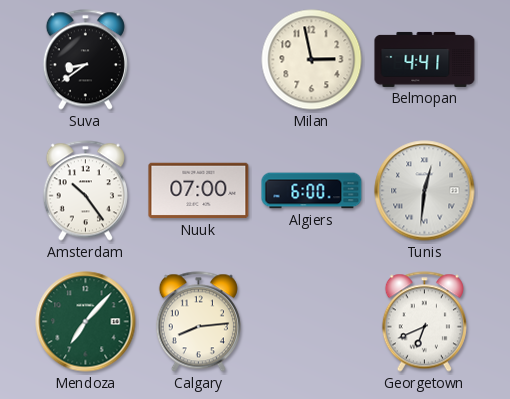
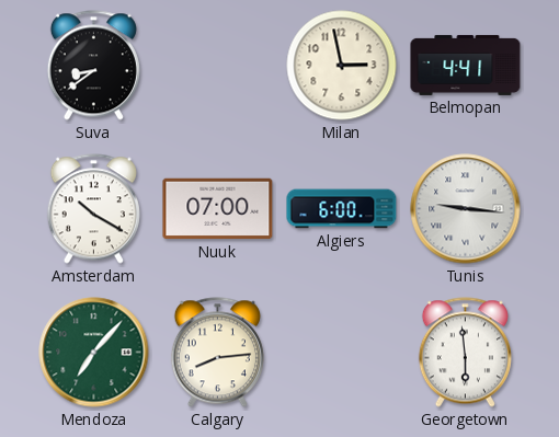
Amsterdam: 10:24 -> 10:20 (93, 209)
Tunis: 12:31 -> 9:16 (466, 209)
Georgetown: 6:41 -> 5:59 (465, 353)
